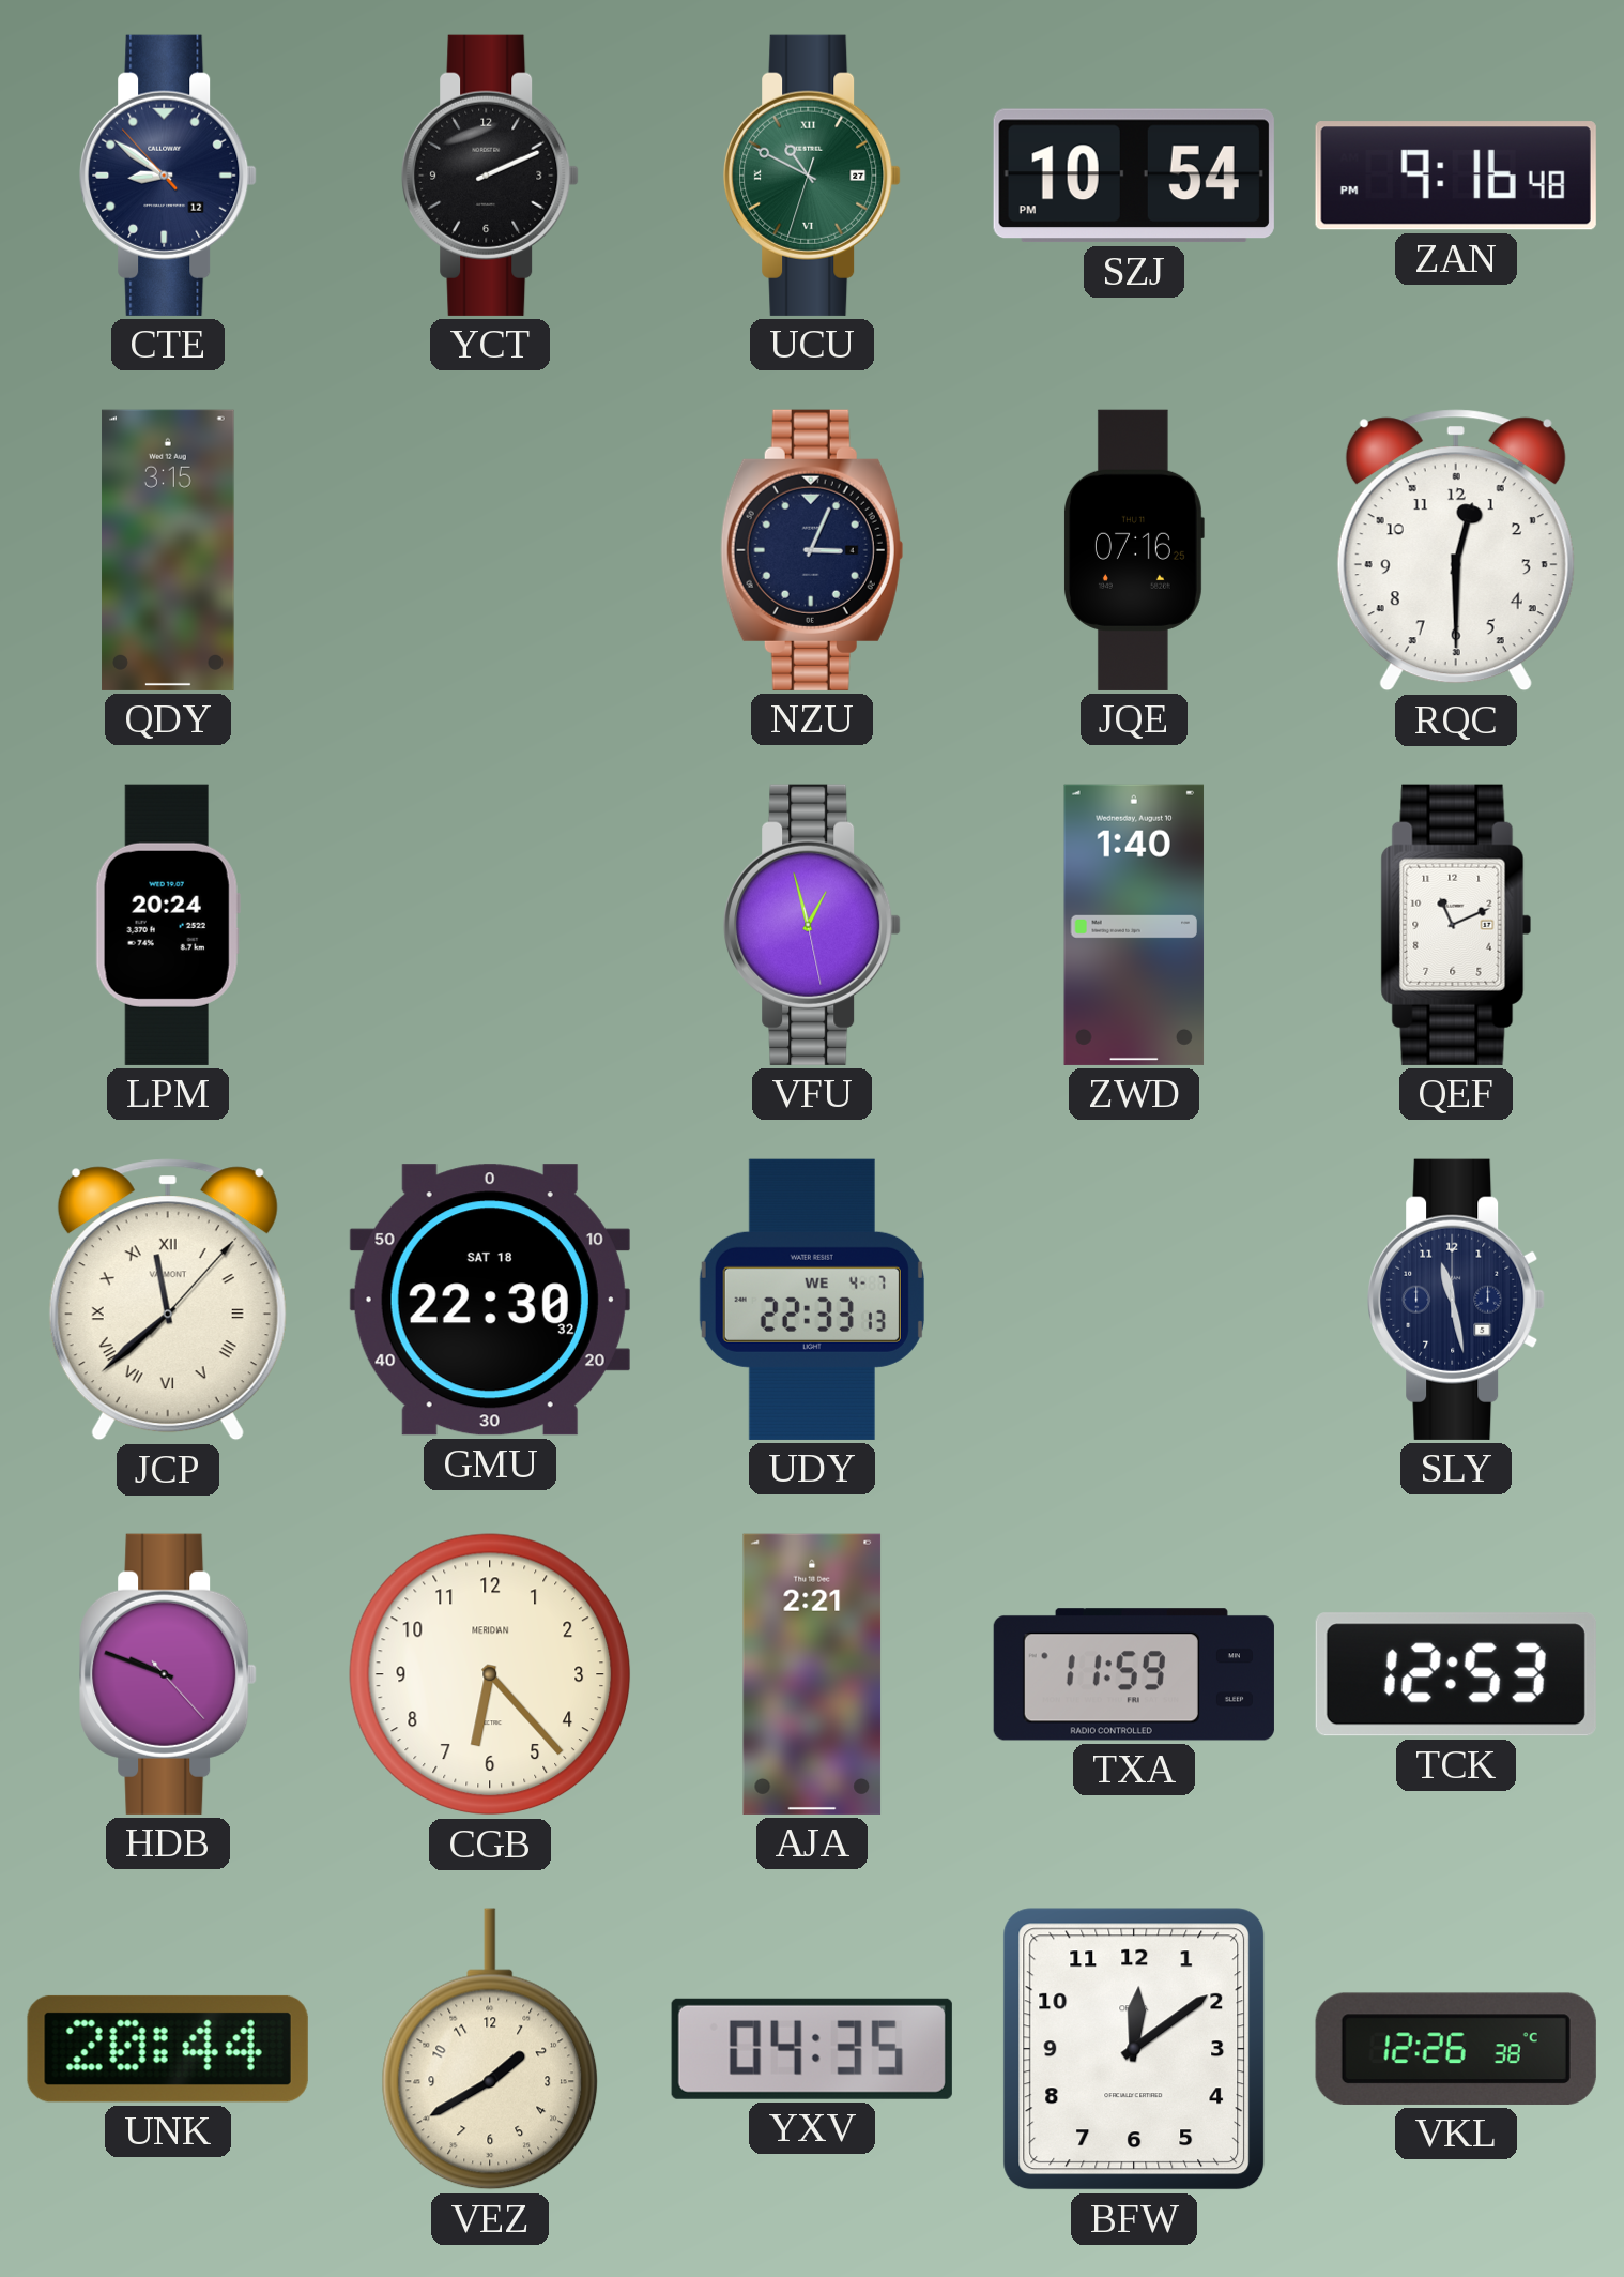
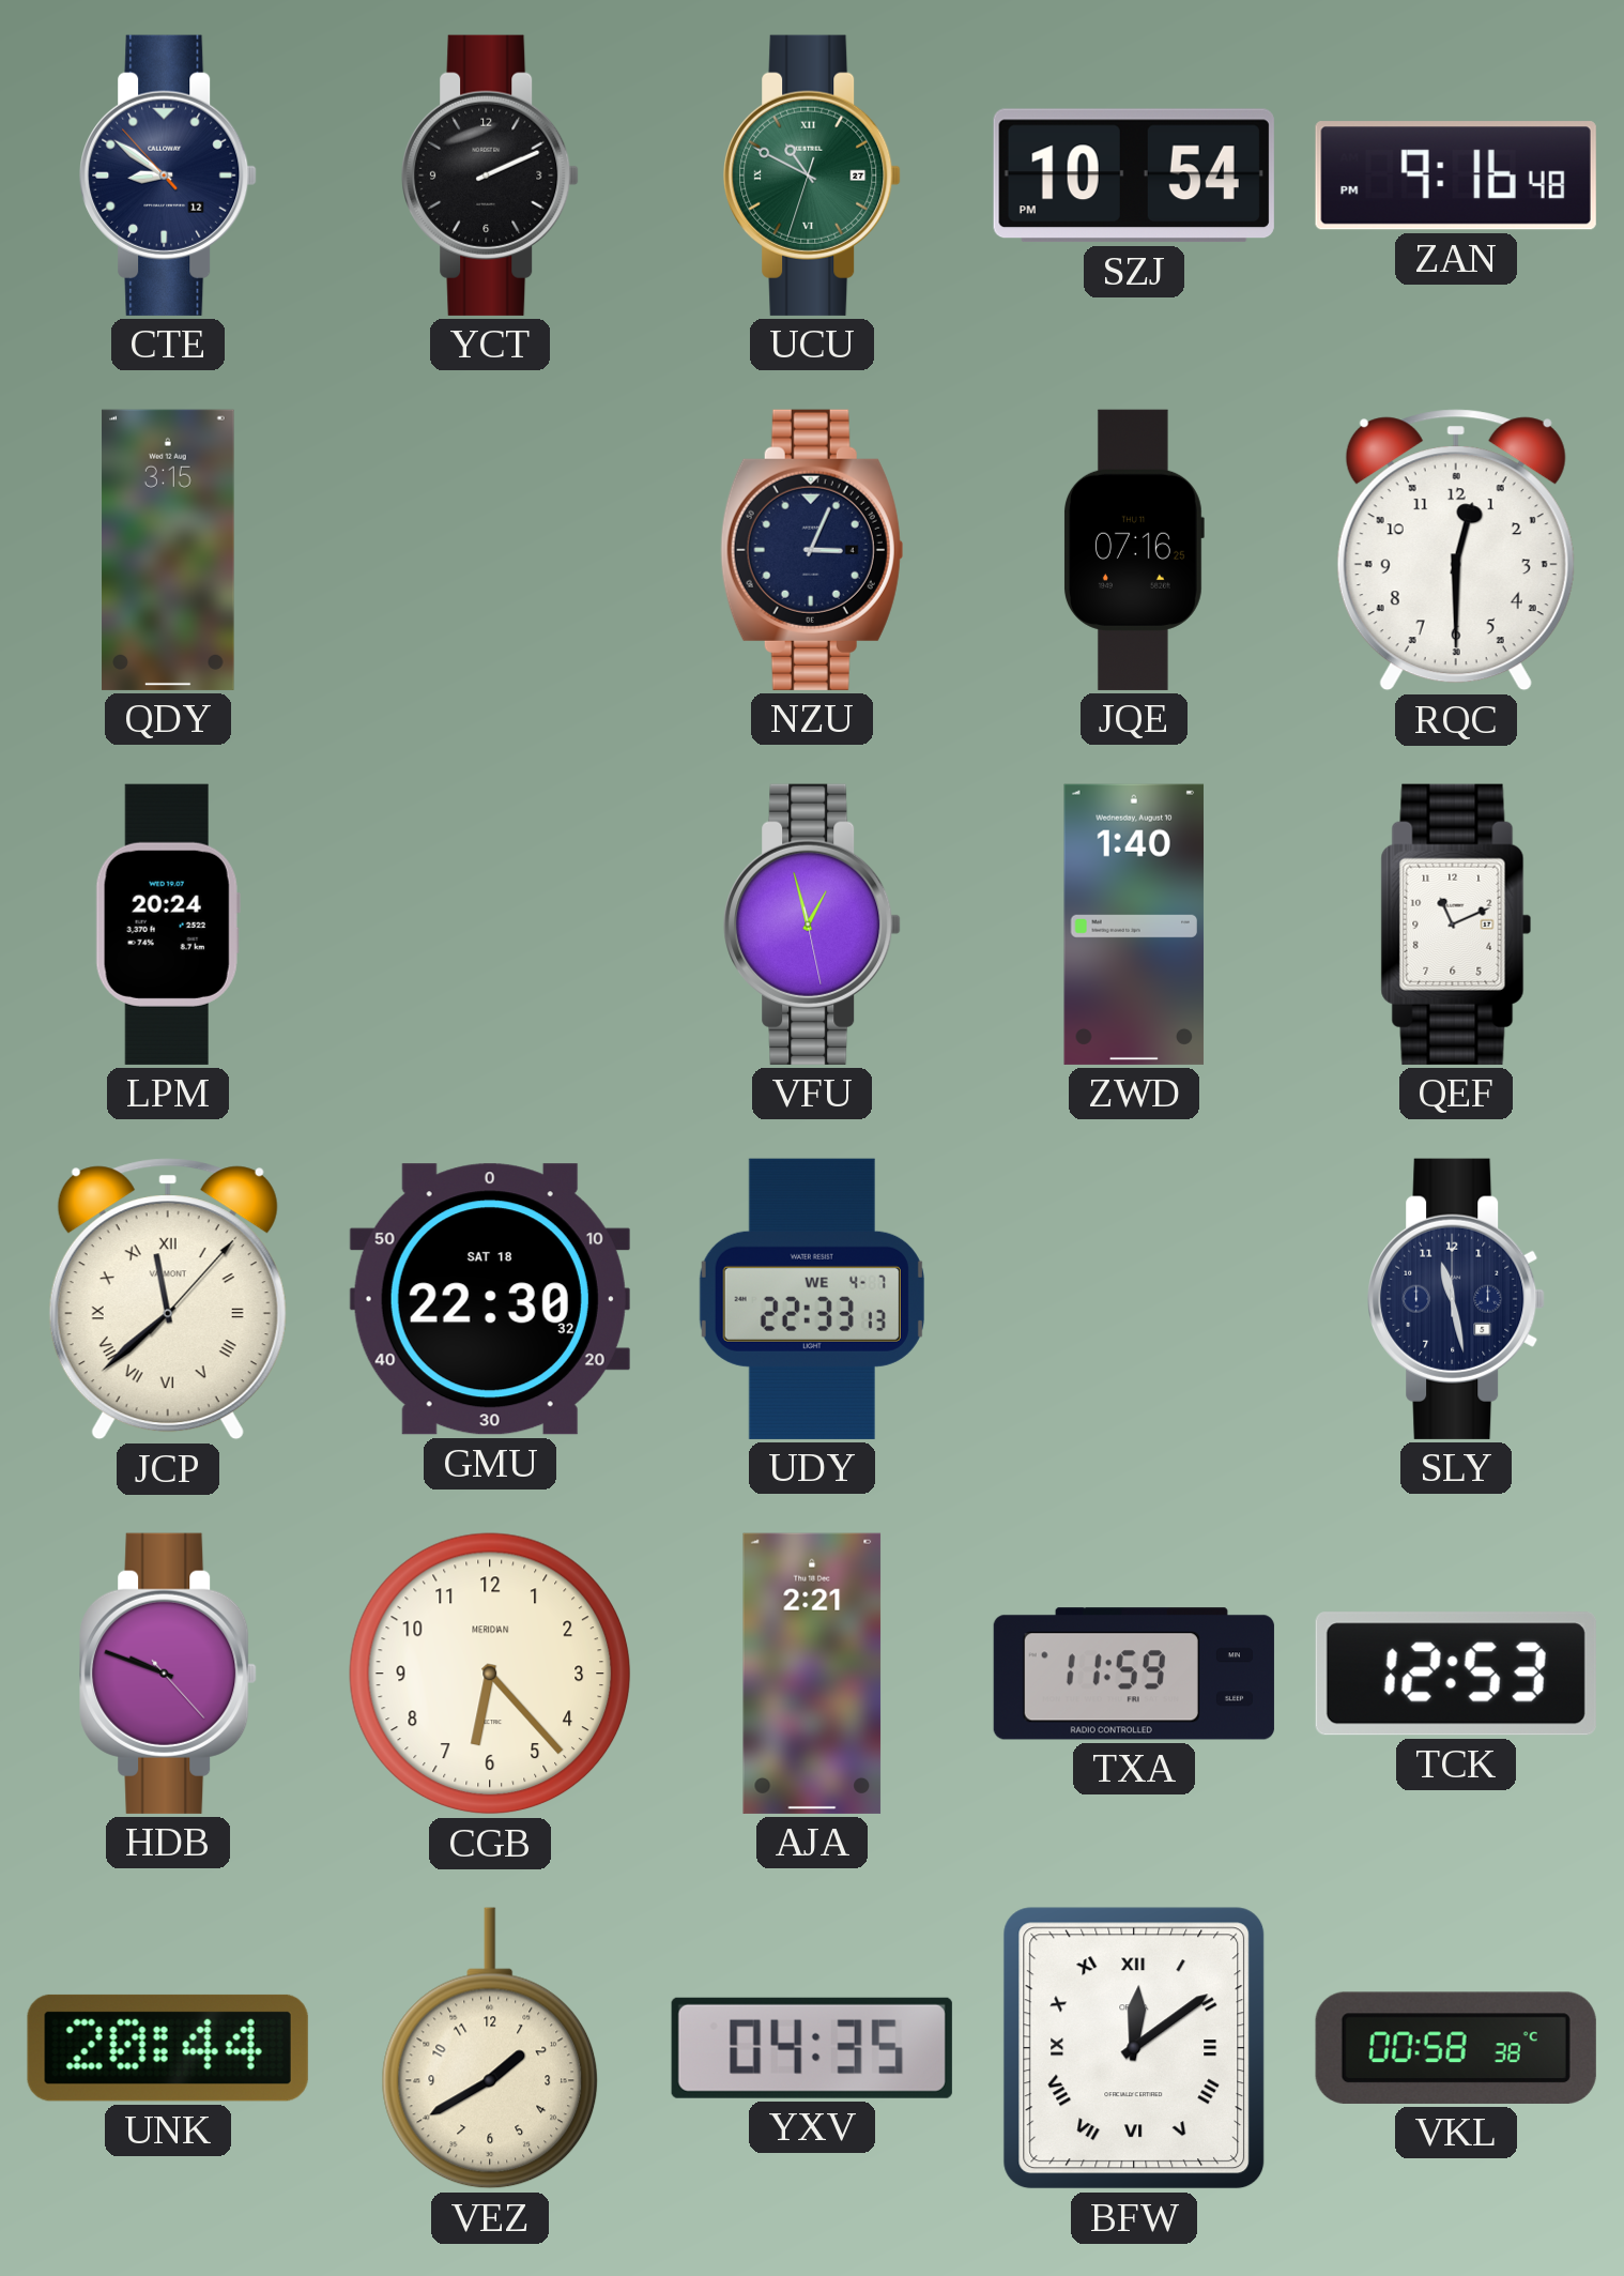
BFW numerals: Arabic -> Roman (1134, 2048)
VKL: 12:26 -> 00:58 (1456, 2048)
